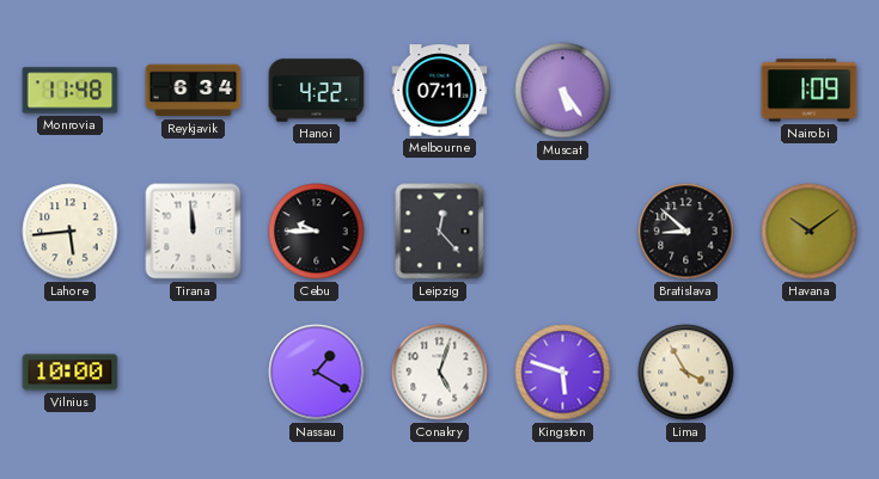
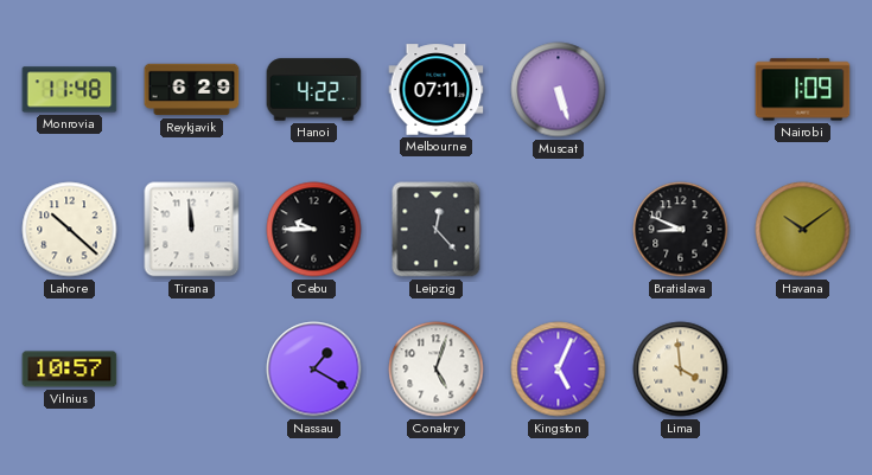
Reykjavik: 6:34 -> 6:29 (192, 90)
Muscat: 5:24 -> 5:27 (559, 90)
Lahore: 5:44 -> 10:22 (70, 230)
Bratislava: 8:52 -> 8:49 (681, 230)
Vilnius: 10:00 -> 10:57 (70, 370)
Kingston: 5:48 -> 5:04 (559, 370)
Lima: 3:55 -> 3:59 (681, 370)
